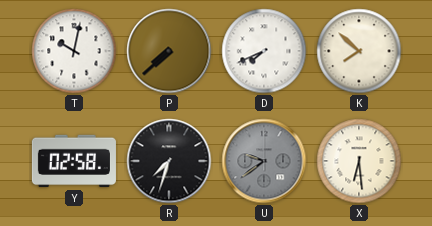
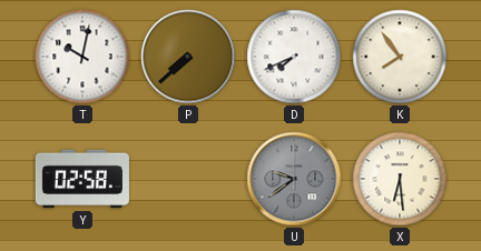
K: 7:52 -> 7:54 (400, 57)
R: 7:33 -> none (169, 161)
